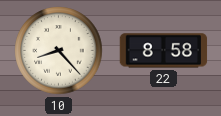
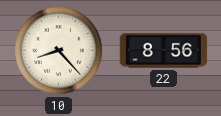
22: 8:58 -> 8:56 (164, 51)
